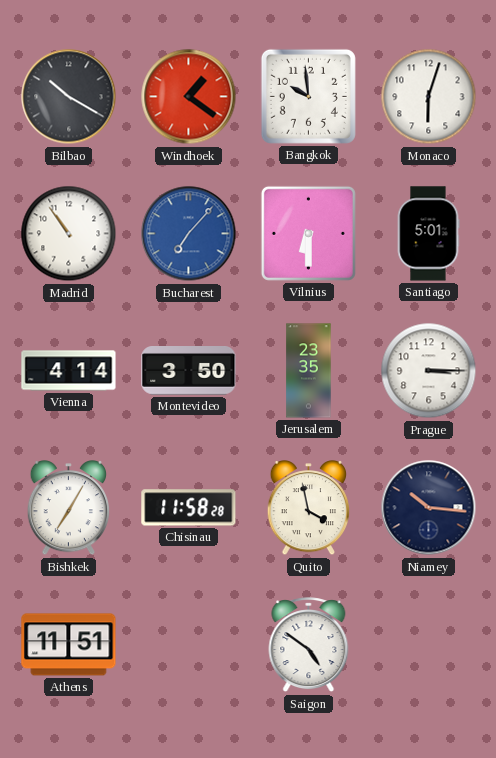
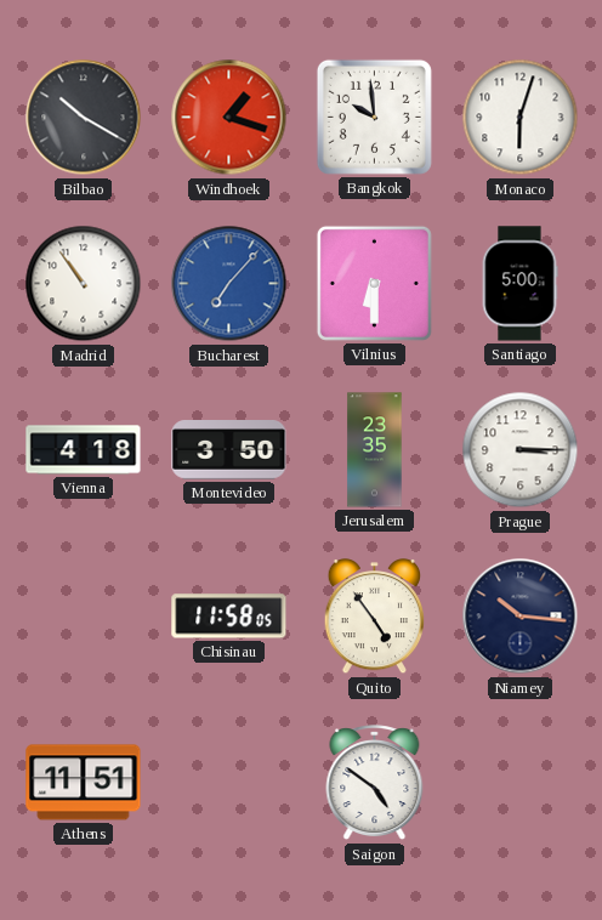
Windhoek: 1:21 -> 1:18 (229, 118)
Santiago: 5:01 -> 5:00 (519, 284)
Vienna: 4:14 -> 4:18 (84, 450)
Bishkek: 7:05 -> none (69, 509)
Chisinau: 11:58:28 -> 11:58:05 (229, 617)
Quito: 3:58 -> 4:54 (375, 618)
